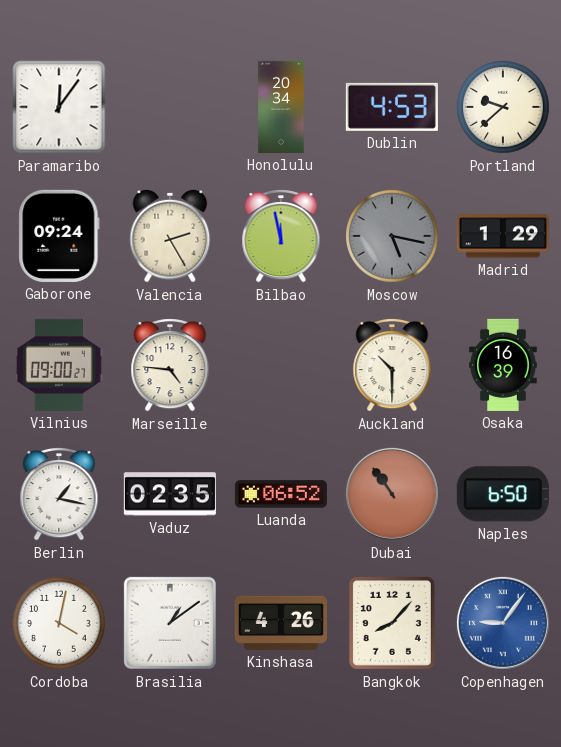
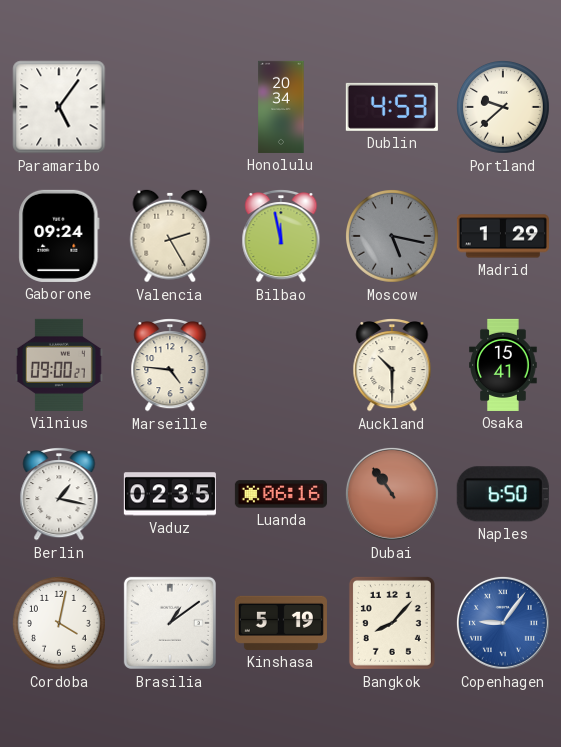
Paramaribo: 12:06 -> 5:06 (59, 107)
Osaka: 16:39 -> 15:41 (503, 365)
Luanda: 06:52 -> 06:16 (281, 494)
Kinshasa: 4:26 -> 5:19 (281, 623)
